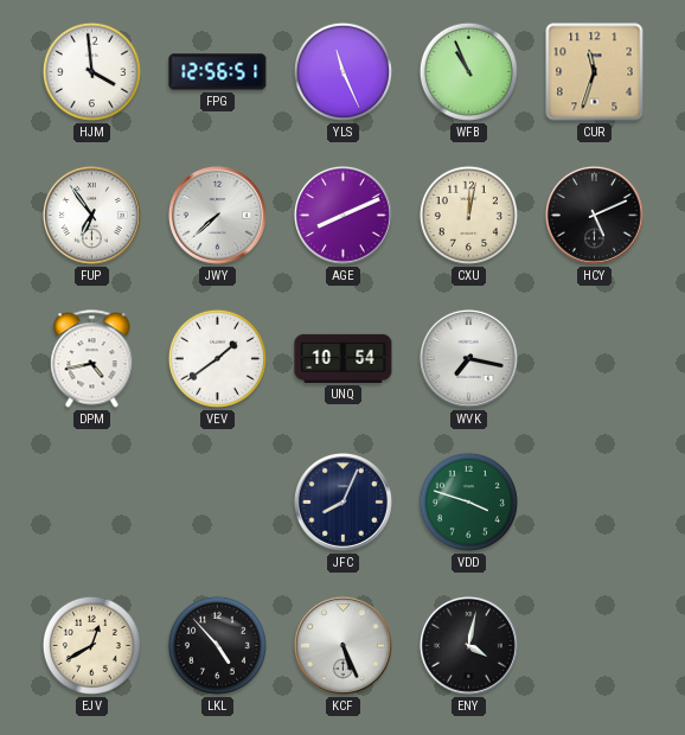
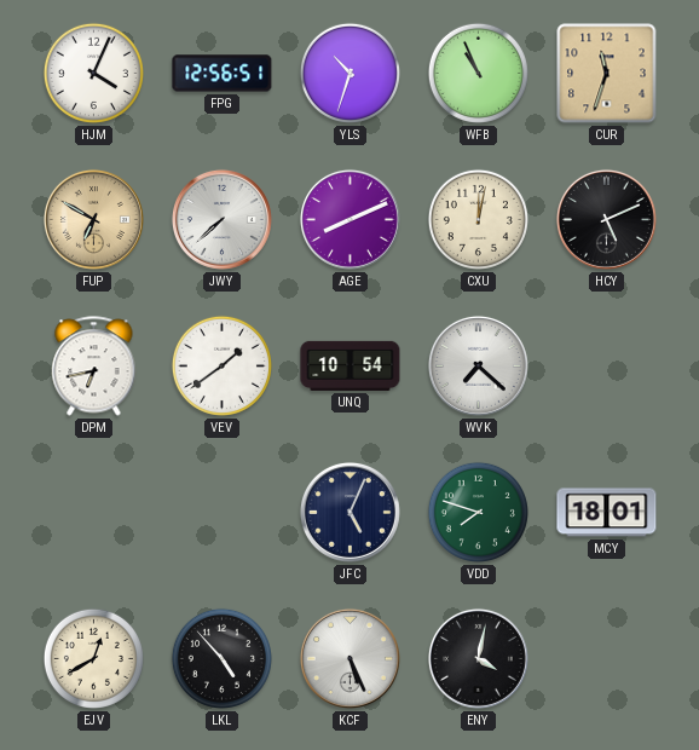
HJM: 3:59 -> 4:04 (93, 73)
YLS: 11:26 -> 10:33 (349, 73)
FUP: 6:54 -> 6:50 (93, 219)
FUP dial: white -> champagne (93, 219)
DPM: 4:43 -> 6:43 (94, 367)
WVK: 7:17 -> 7:22 (478, 365)
JFC: 8:04 -> 5:04 (349, 512)
VDD: 3:48 -> 7:48 (478, 512)
MCY: none -> 18:01 (607, 513)
